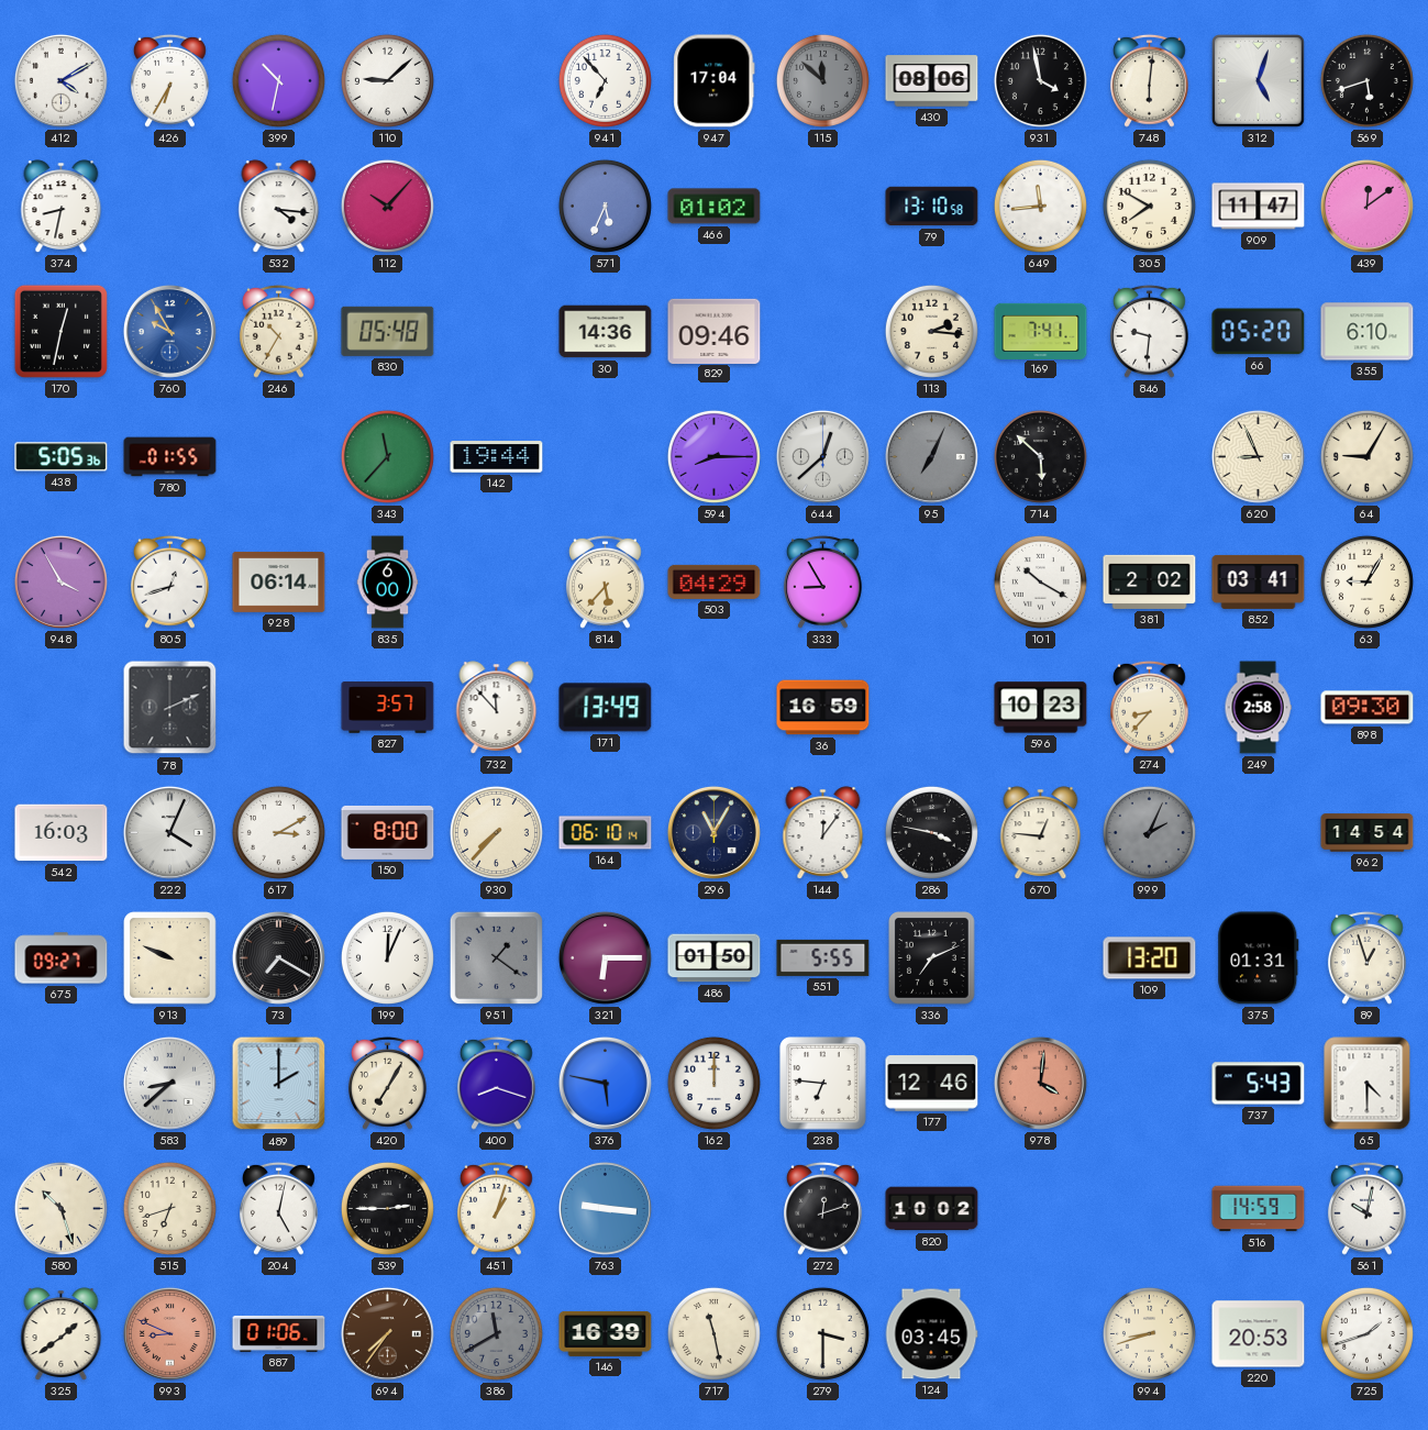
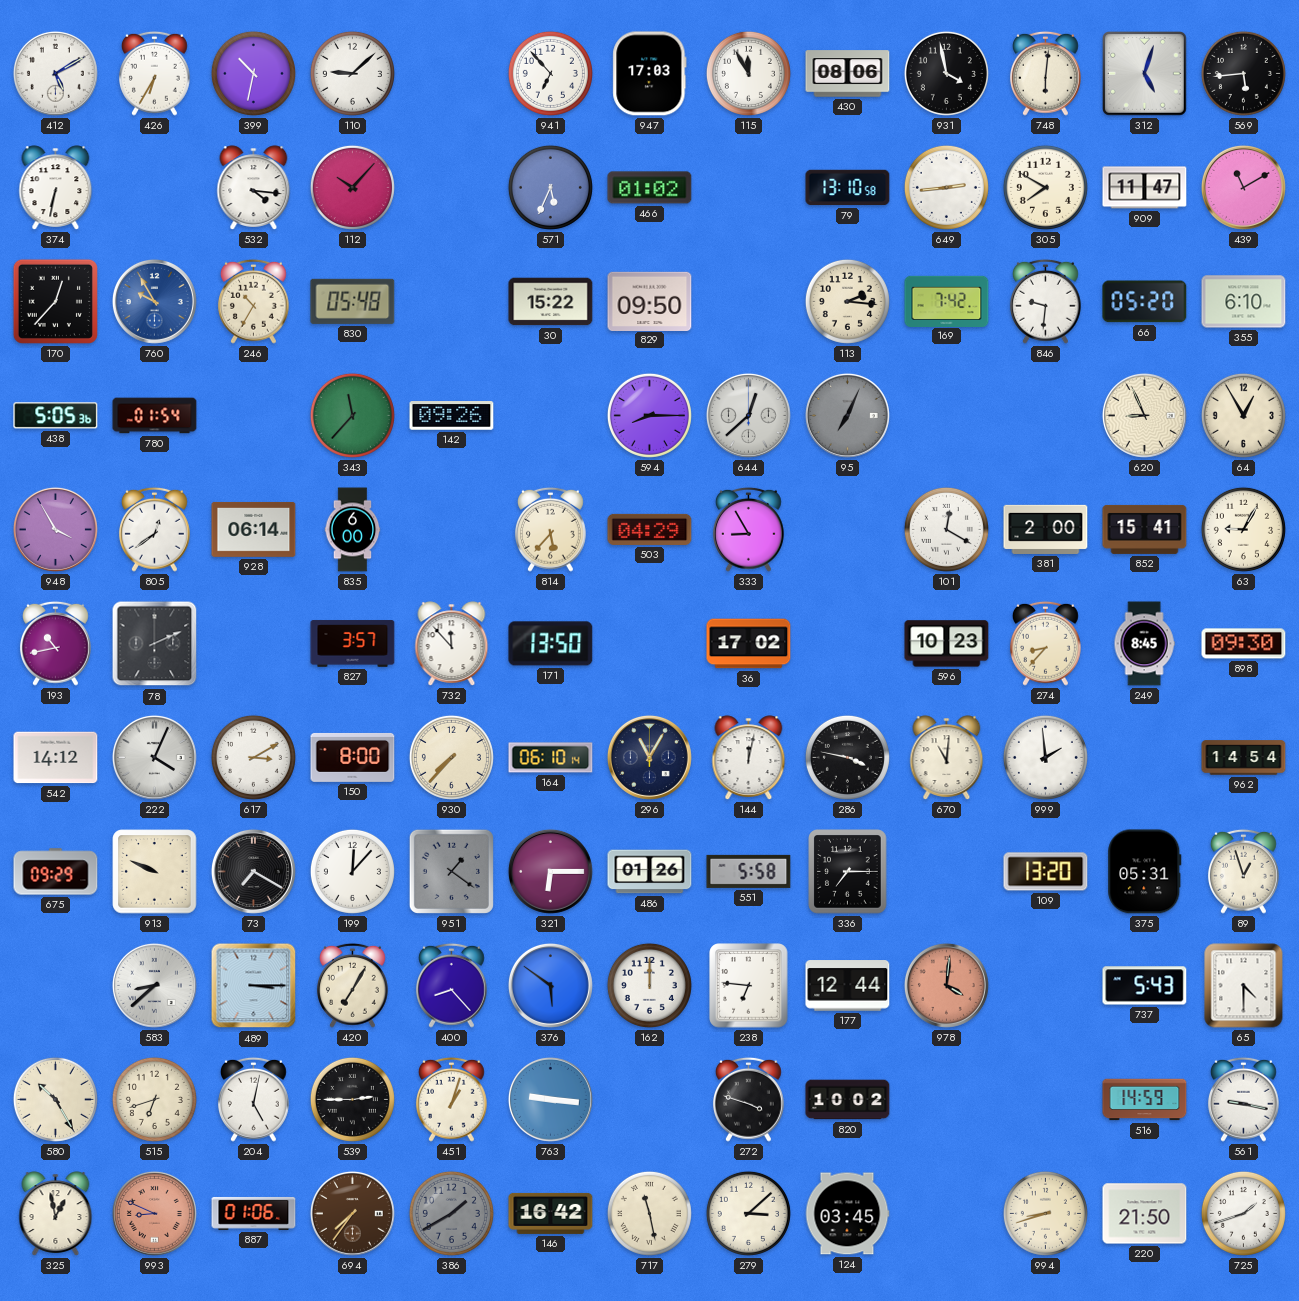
412: 4:10 -> 5:10 (55, 73)
947: 17:04 -> 17:03 (650, 74)
115: 11:52 -> 11:55 (748, 73)
115 dial: grey -> white (748, 73)
569: 5:42 -> 5:44 (1243, 73)
374: 8:32 -> 6:32 (56, 188)
649: 11:44 -> 2:44 (946, 187)
439: 12:09 -> 11:10 (1243, 187)
170: 12:32 -> 12:37 (55, 301)
30: 14:36 -> 15:22 (551, 302)
829: 09:46 -> 09:50 (650, 301)
169: 7:41 -> 7:42 (947, 301)
780: 01:55 -> 01:54 (155, 416)
142: 19:44 -> 09:26 (452, 416)
714: 5:52 -> none (1040, 456)
64: 9:05 -> 12:55 (1243, 415)
805: 12:42 -> 12:39 (154, 529)
101: 10:20 -> 12:20 (946, 529)
381: 2:02 -> 2:00 (1046, 529)
852: 03:41 -> 15:41 (1145, 529)
193: none -> 10:43 (55, 643)
171: 13:49 -> 13:50 (551, 644)
36: 16:59 -> 17:02 (749, 644)
249: 2:58 -> 8:45 (1144, 644)
542: 16:03 -> 14:12 (56, 758)
144: 12:06 -> 12:02 (749, 758)
670: 12:46 -> 11:01 (947, 758)
999: 2:04 -> 1:59 (1045, 757)
999 dial: grey -> white (1045, 757)
675: 09:27 -> 09:29 (56, 872)
199: 12:04 -> 12:07 (352, 871)
486: 01:50 -> 01:26 (650, 872)
551: 5:55 -> 5:58 (749, 871)
336: 7:11 -> 7:15 (848, 872)
375: 01:31 -> 05:31 (1145, 872)
489: 2:00 -> 3:15 (254, 986)
400: 8:18 -> 8:23 (451, 985)
376: 5:47 -> 5:51 (550, 985)
177: 12:46 -> 12:44 (848, 986)
580: 10:27 -> 10:25 (55, 1099)
272: 12:12 -> 3:48 (748, 1099)
561: 10:02 -> 9:17 (1243, 1099)
325: 1:39 -> 12:58 (56, 1214)
386: 11:40 -> 1:40 (451, 1213)
146: 16:39 -> 16:42 (551, 1213)
279: 3:30 -> 3:08 (748, 1213)
220: 20:53 -> 21:50 (1145, 1214)
